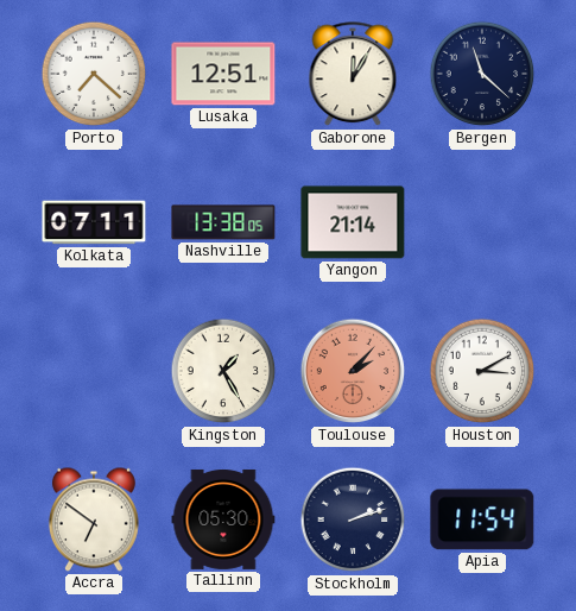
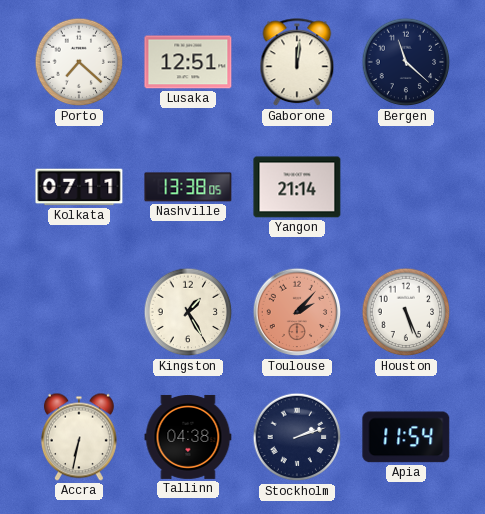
Gaborone: 12:05 -> 12:01 (297, 63)
Houston: 3:10 -> 5:26 (406, 312)
Accra: 6:51 -> 6:32 (79, 437)
Tallinn: 05:30 -> 04:38 (188, 437)
